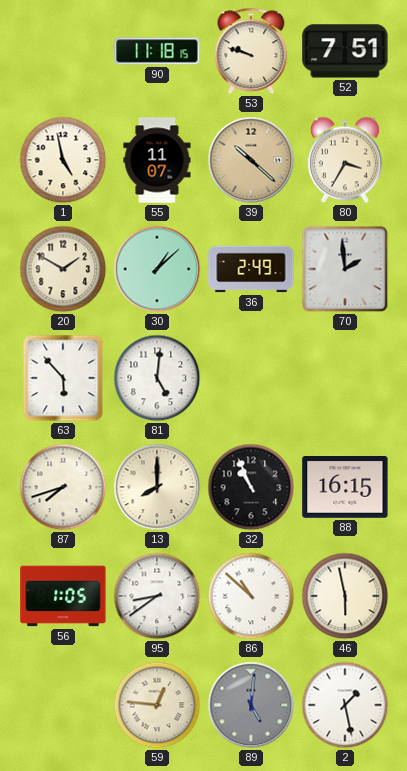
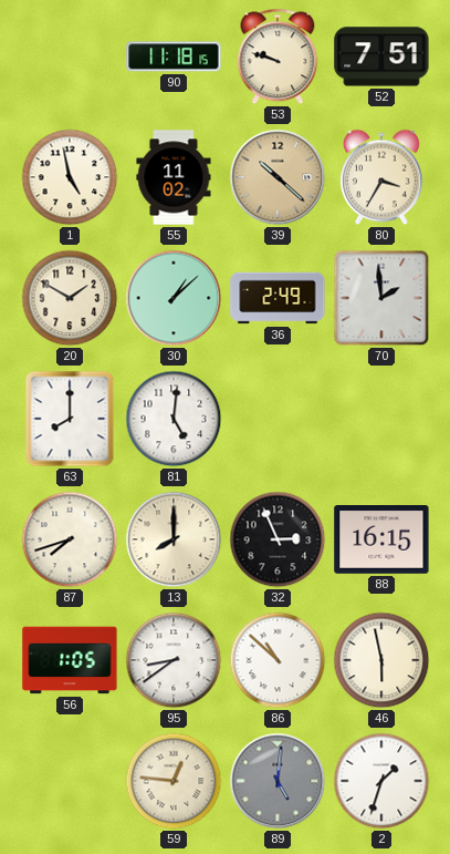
55: 11:07 -> 11:02 (174, 177)
63: 5:53 -> 8:00 (70, 419)
32: 10:56 -> 2:56 (278, 539)
2: 1:28 -> 1:33 (381, 781)
